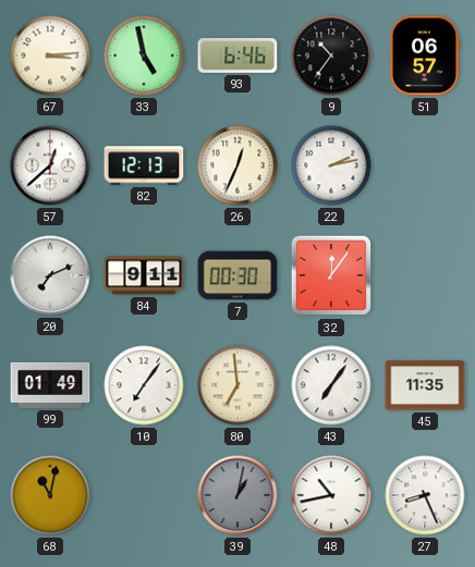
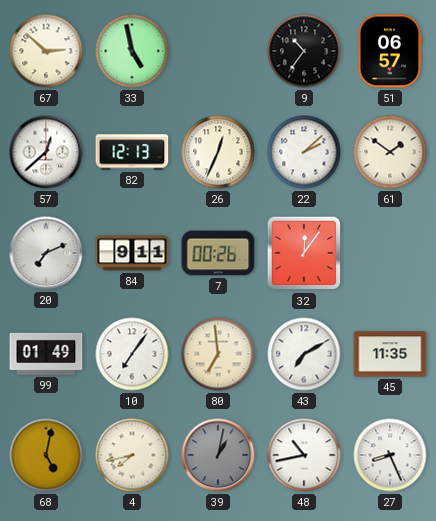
67: 3:14 -> 2:52 (46, 51)
93: 6:46 -> none (237, 56)
22: 2:13 -> 2:08 (304, 152)
61: none -> 1:51 (390, 152)
7: 00:30 -> 00:26 (218, 253)
43: 7:06 -> 7:10 (304, 354)
68: 11:02 -> 5:02 (46, 455)
4: none -> 7:43 (132, 455)
